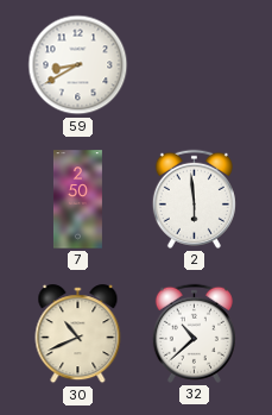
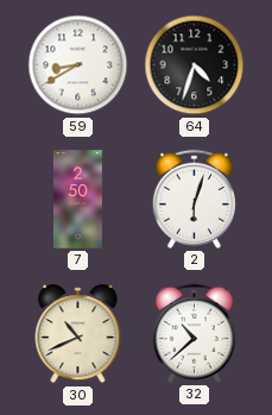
64: none -> 4:33 (195, 65)
2: 5:59 -> 6:03 (194, 199)
